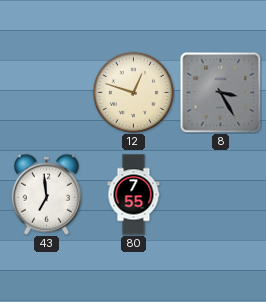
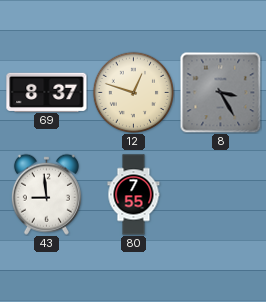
69: none -> 8:37 (47, 92)
43: 6:59 -> 8:59 (46, 194)
